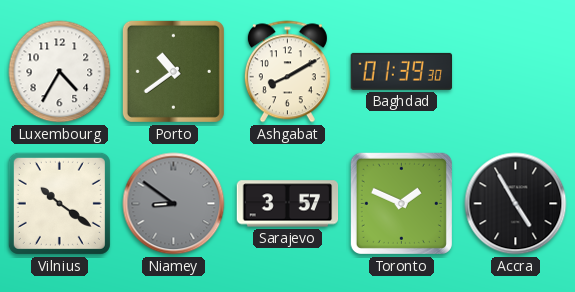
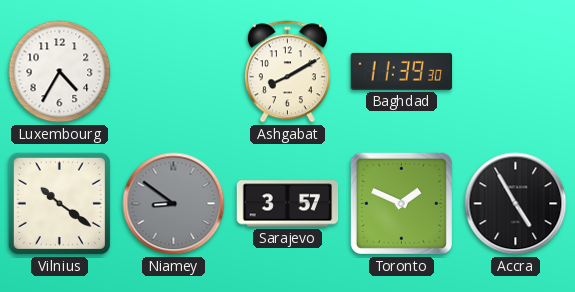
Porto: 10:39 -> none (173, 71)
Baghdad: 01:39 -> 11:39 (402, 71)
